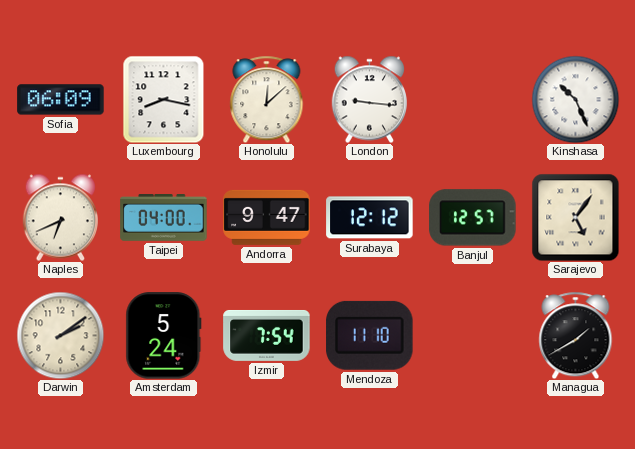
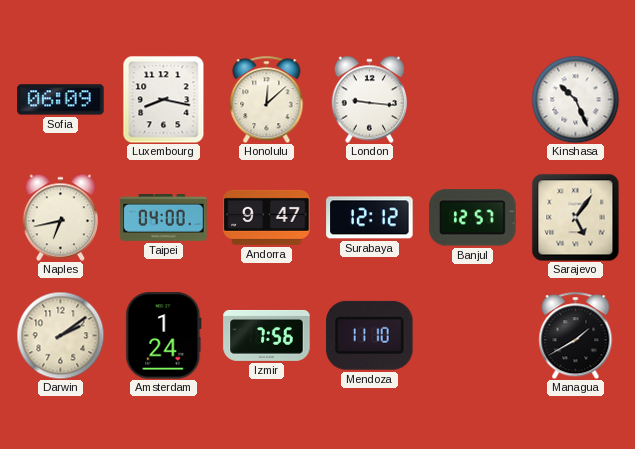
Naples: 6:41 -> 6:43 (60, 217)
Amsterdam: 5:24 -> 1:24 (164, 336)
Izmir: 7:54 -> 7:56 (267, 335)
